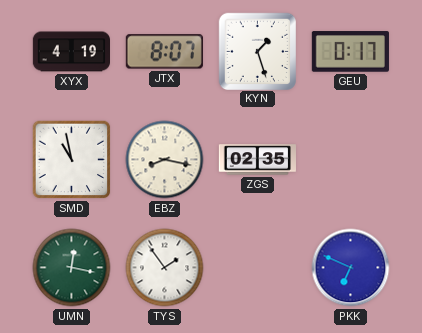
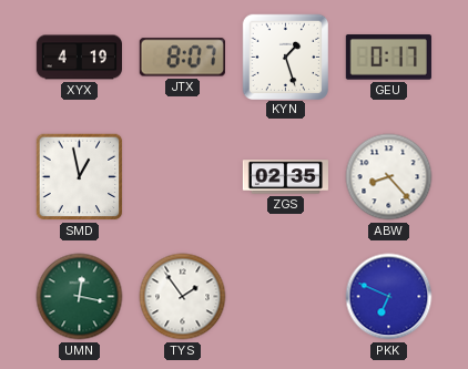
SMD: 10:58 -> 12:58 (80, 177)
EBZ: 8:17 -> none (165, 160)
ABW: none -> 8:23 (389, 177)
